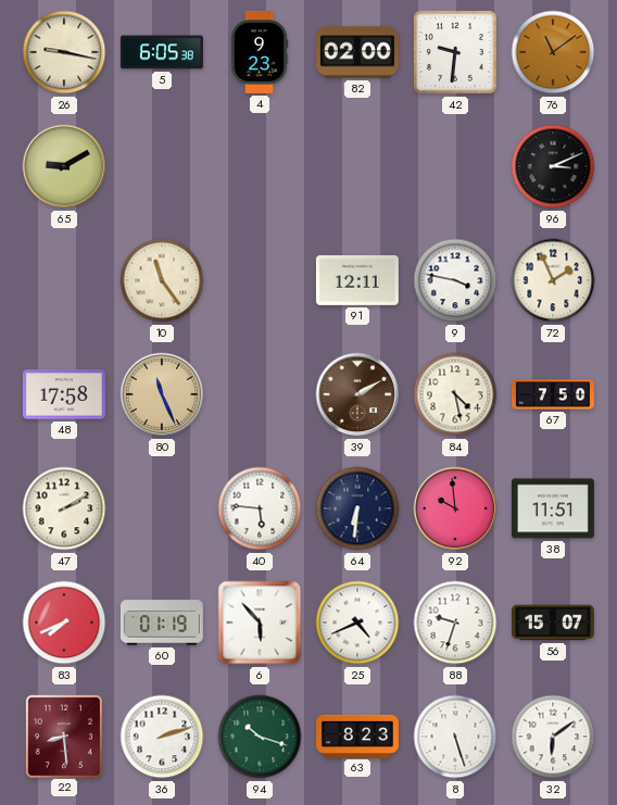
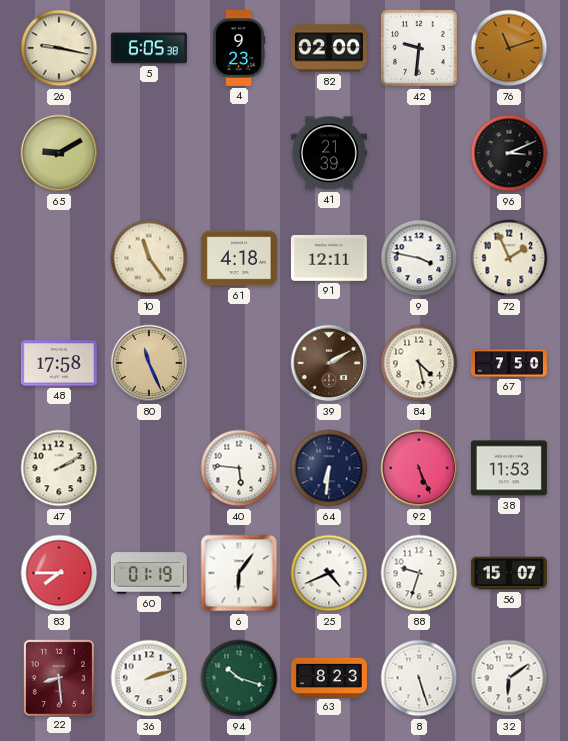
76: 11:09 -> 11:12 (509, 48)
41: none -> 21:39 (329, 153)
61: none -> 4:18 (239, 258)
92: 9:59 -> 5:26 (419, 468)
38: 11:51 -> 11:53 (509, 468)
83: 7:41 -> 7:45 (59, 573)
6: 5:53 -> 6:06 (239, 573)
